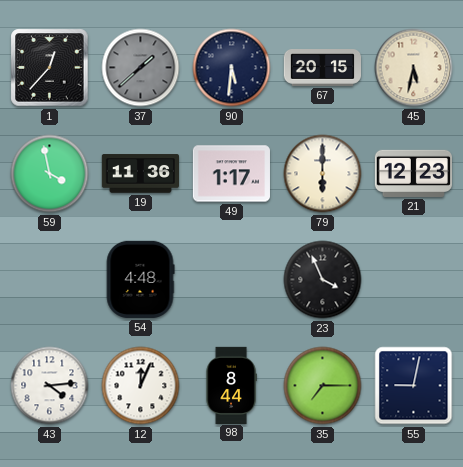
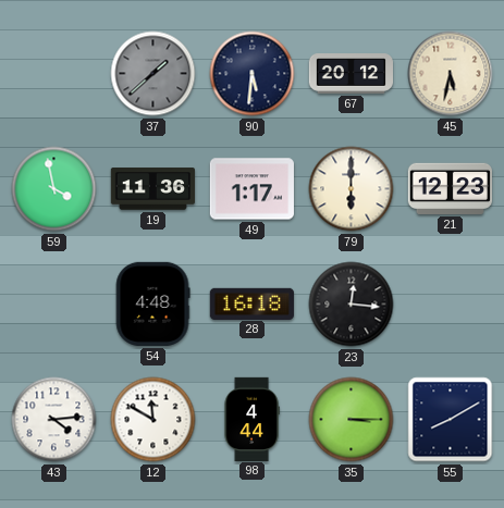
1: 12:37 -> none (50, 68)
67: 20:15 -> 20:12 (351, 74)
28: none -> 16:18 (251, 303)
23: 3:56 -> 12:16 (352, 305)
12: 12:04 -> 11:50 (153, 420)
98: 8:44 -> 4:44 (251, 419)
35: 7:15 -> 3:15 (352, 420)
55: 9:02 -> 8:10 (451, 420)
